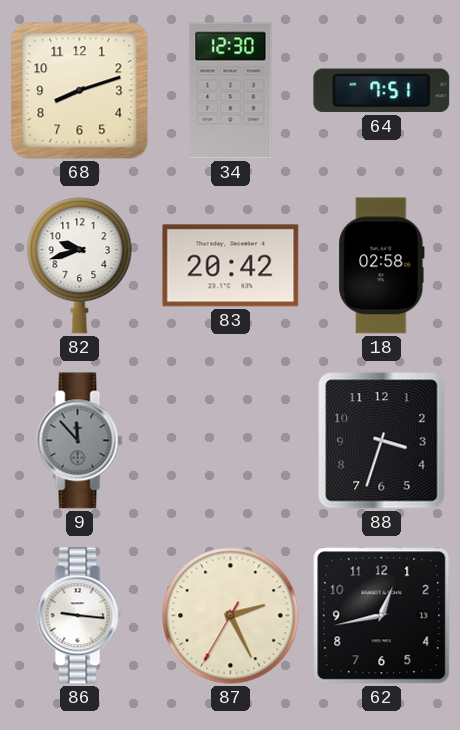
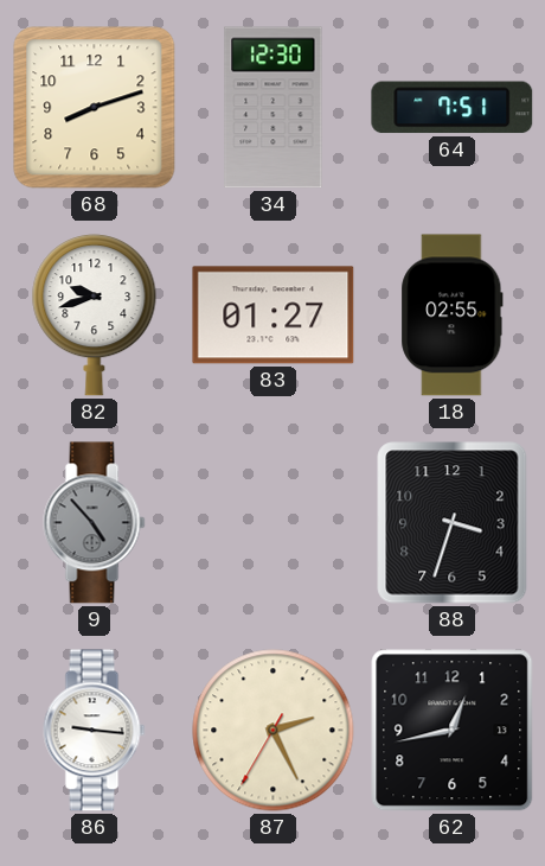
83: 20:42 -> 01:27 (274, 316)
18: 02:58 -> 02:55 (453, 316)
9: 11:53 -> 4:53 (95, 523)
